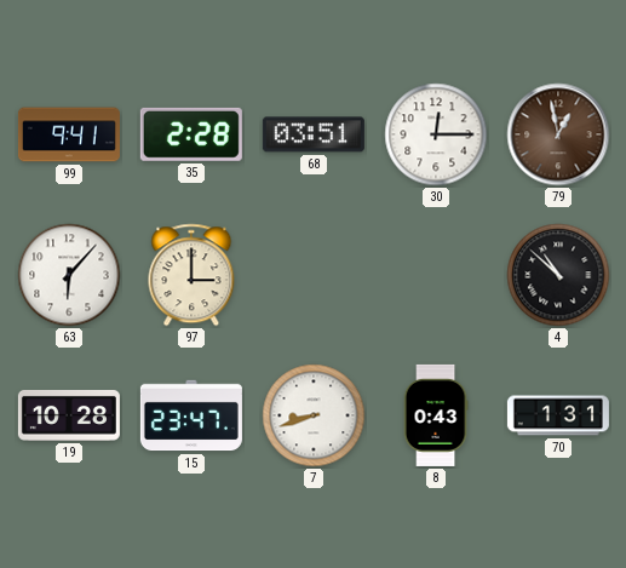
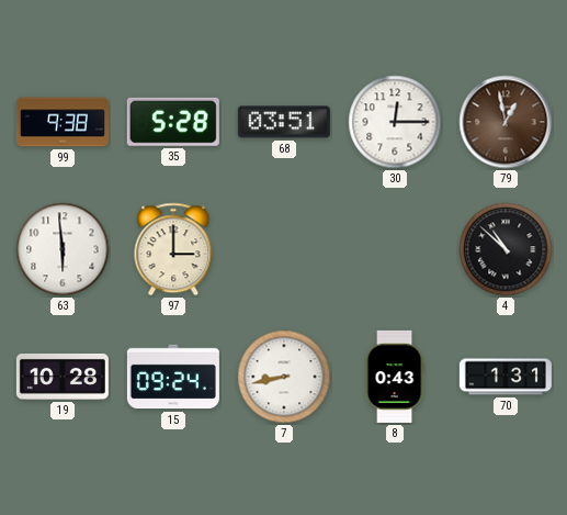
99: 9:41 -> 9:38 (63, 122)
35: 2:28 -> 5:28 (173, 122)
63: 6:07 -> 5:59 (63, 249)
15: 23:47 -> 09:24 (173, 377)
7: 8:42 -> 8:43 (284, 377)
